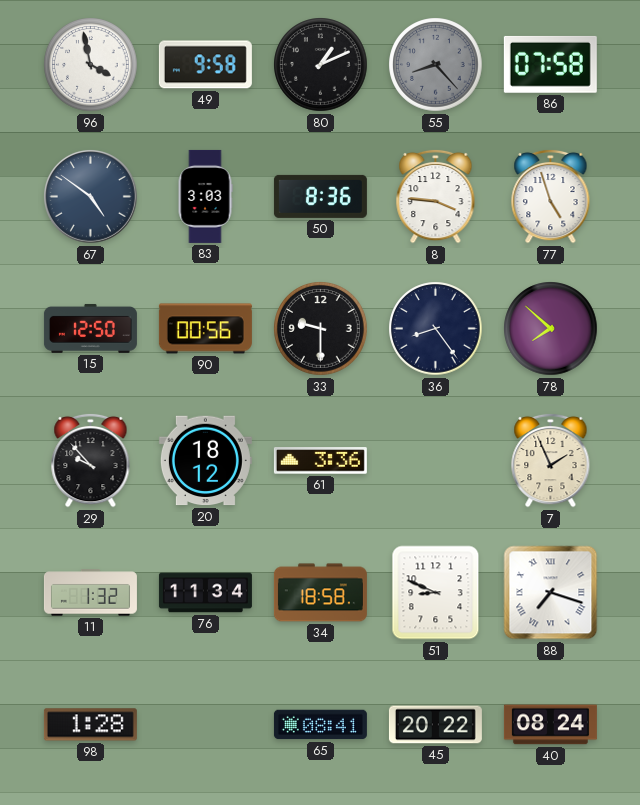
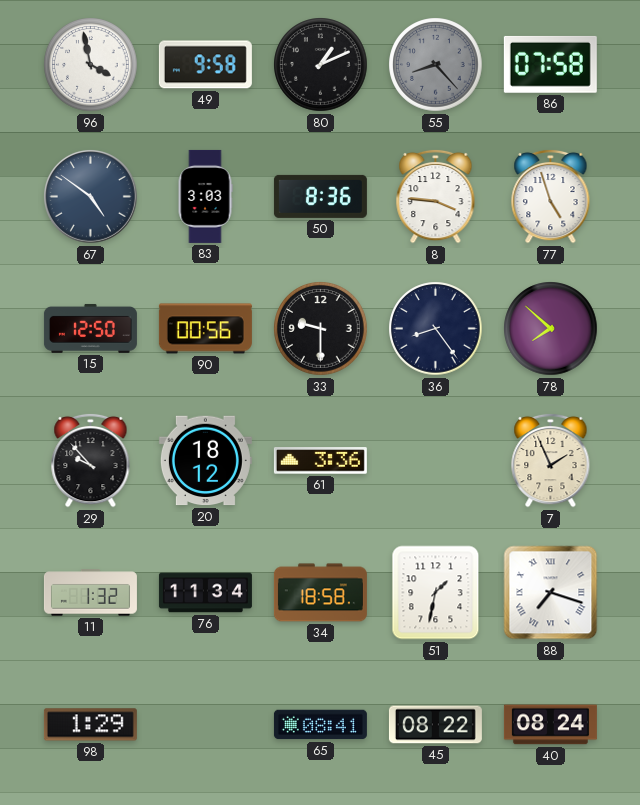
51: 8:49 -> 1:32 (436, 593)
98: 1:28 -> 1:29 (90, 725)
45: 20:22 -> 08:22 (435, 725)
